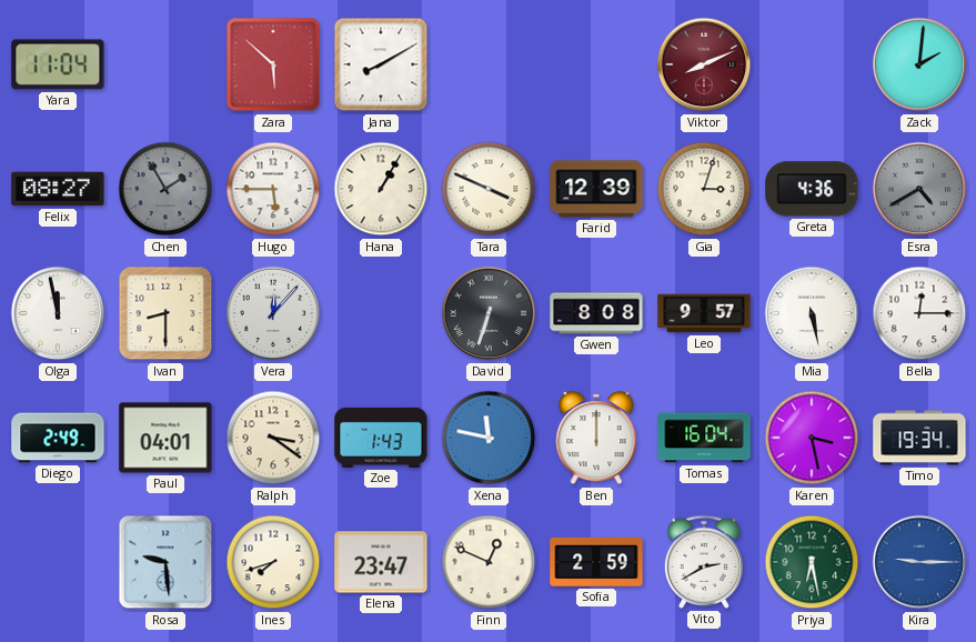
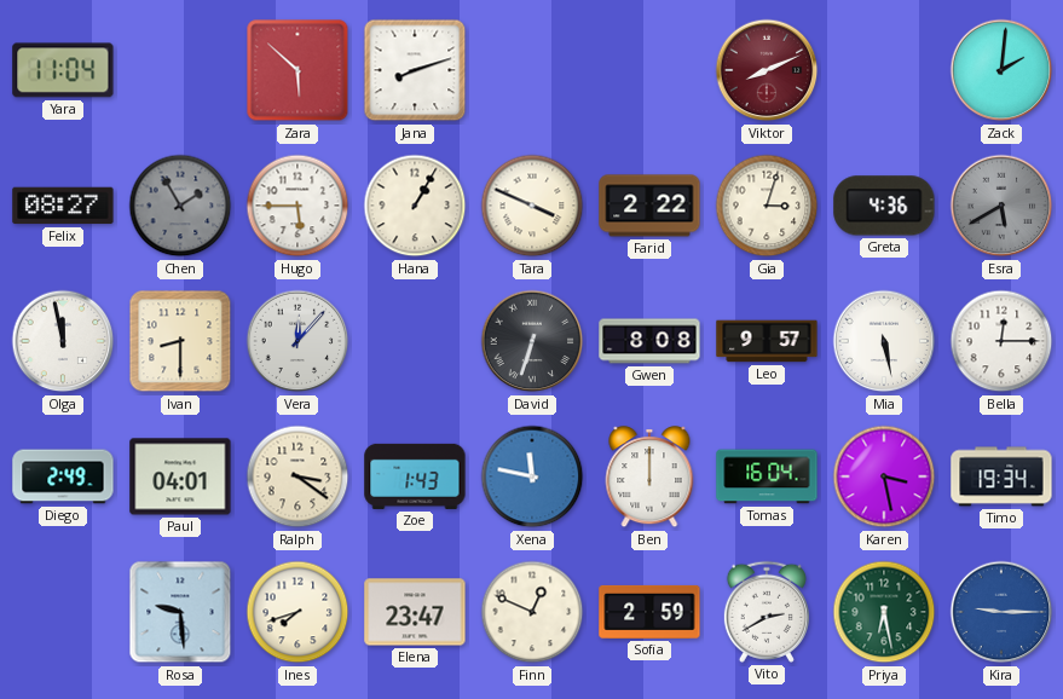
Jana: 8:10 -> 8:12 (415, 70)
Farid: 12:39 -> 2:22 (649, 206)
Esra: 4:40 -> 5:40 (1001, 206)
